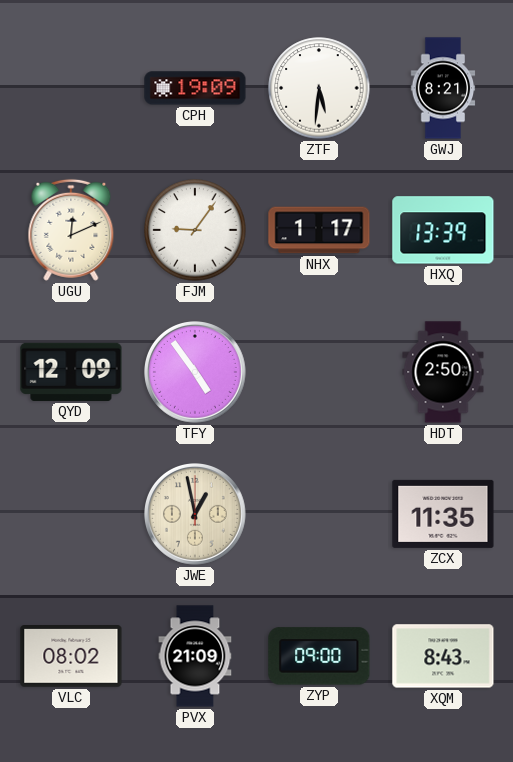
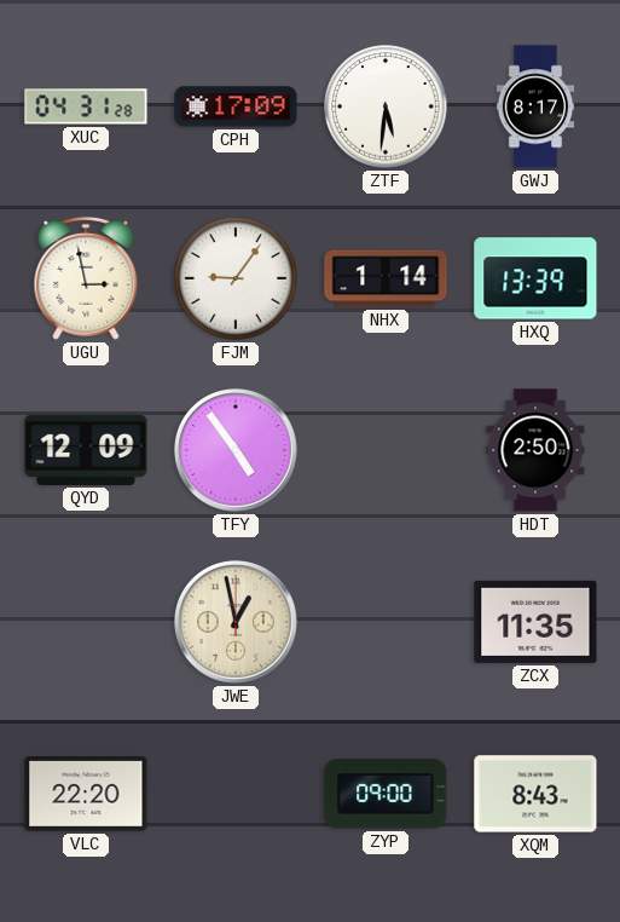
XUC: none -> 04:31 (86, 106)
CPH: 19:09 -> 17:09 (236, 106)
GWJ: 8:21 -> 8:17 (535, 106)
UGU: 12:11 -> 2:58 (86, 278)
NHX: 1:17 -> 1:14 (386, 278)
VLC: 08:02 -> 22:20 (86, 795)
PVX: 21:09 -> none (195, 656)
